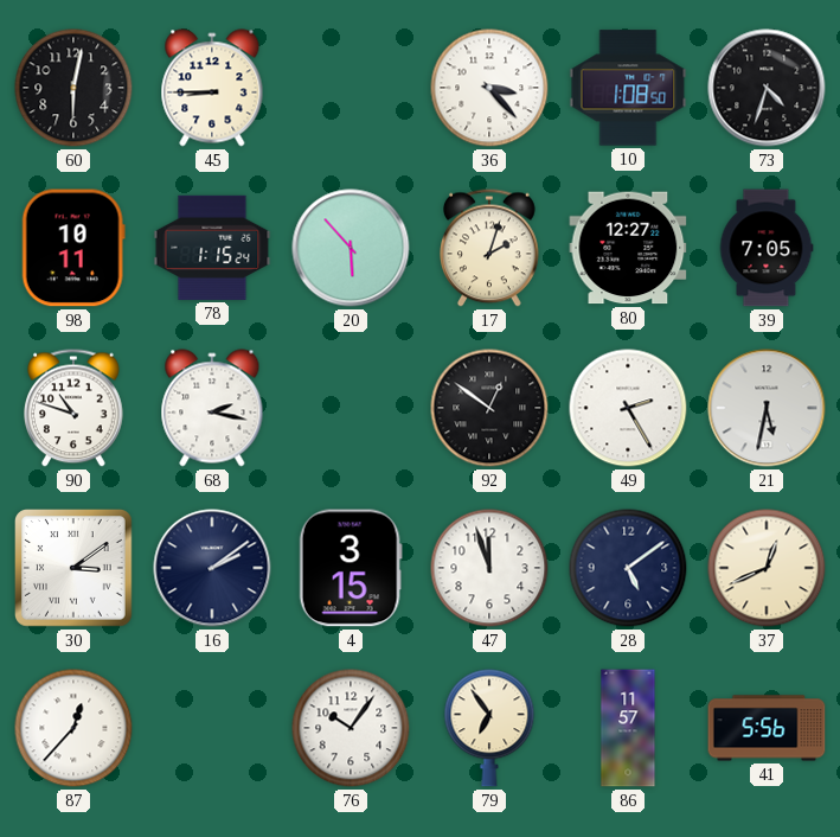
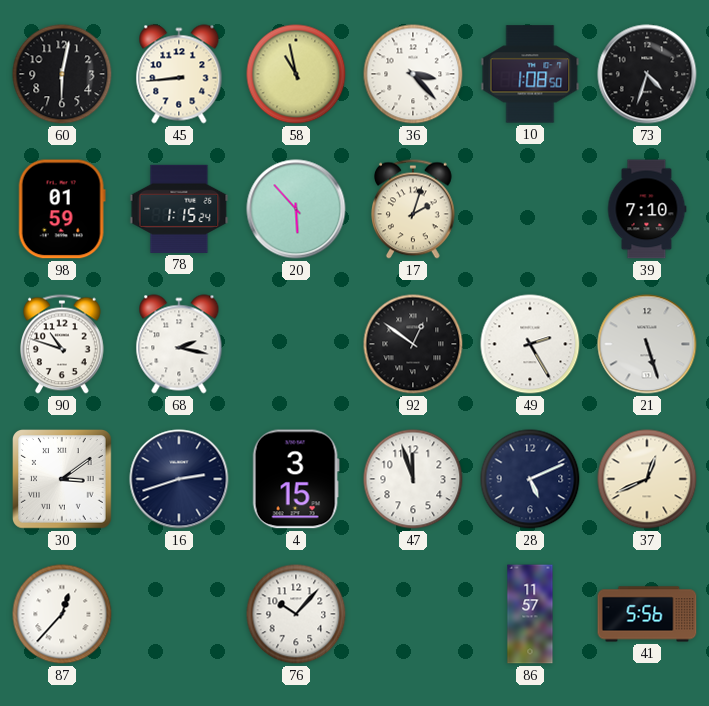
45: 8:45 -> 8:44 (179, 74)
58: none -> 10:58 (296, 74)
98: 10:11 -> 01:59 (62, 209)
80: 12:27 -> none (628, 248)
39: 7:05 -> 7:10 (647, 209)
21: 5:32 -> 5:27 (647, 344)
16: 2:09 -> 2:42 (179, 479)
28: 5:09 -> 5:11 (530, 479)
76: 10:06 -> 10:07 (296, 614)
79: 6:54 -> none (489, 728)
